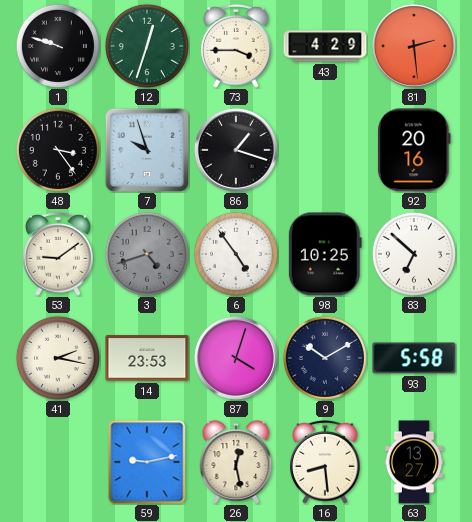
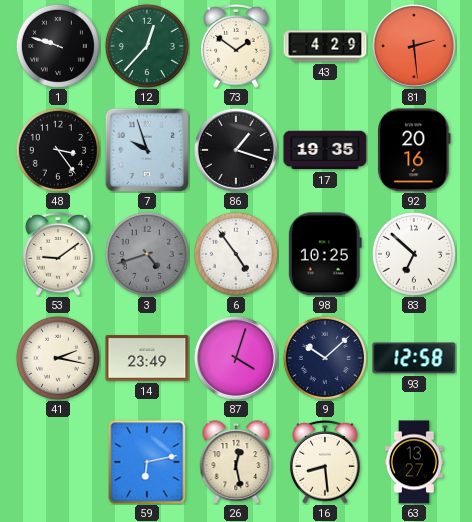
12: 12:33 -> 12:37 (147, 46)
73: 3:45 -> 1:51 (236, 47)
17: none -> 19:35 (325, 150)
14: 23:53 -> 23:49 (147, 358)
9: 10:10 -> 10:08 (325, 358)
93: 5:58 -> 12:58 (414, 358)
59: 9:13 -> 6:13 (147, 462)
